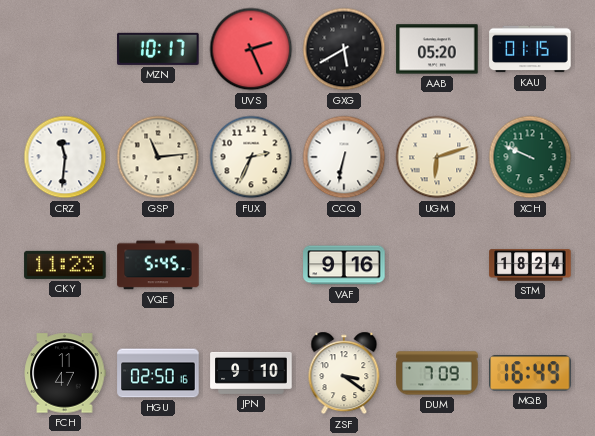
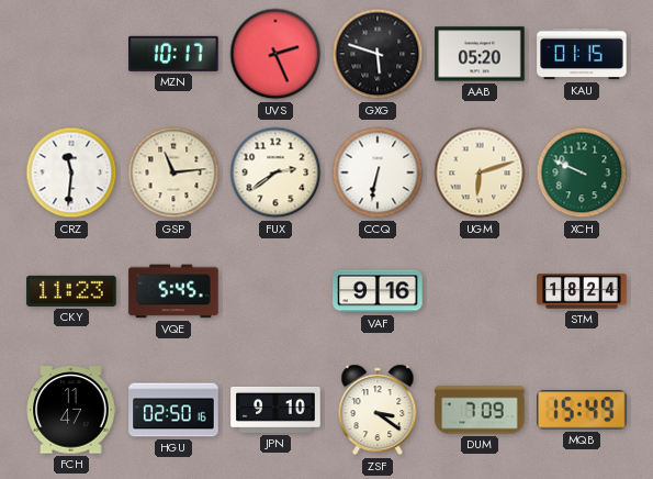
GXG: 5:40 -> 5:48 (378, 54)
FUX: 2:34 -> 2:39 (275, 172)
MQB: 16:49 -> 15:49 (582, 410)
